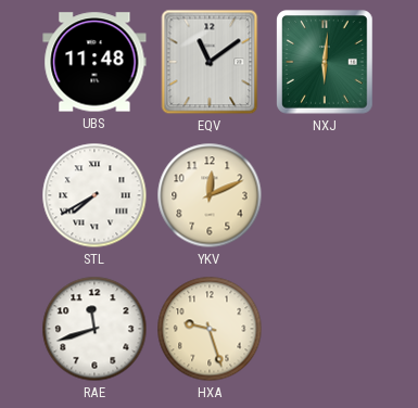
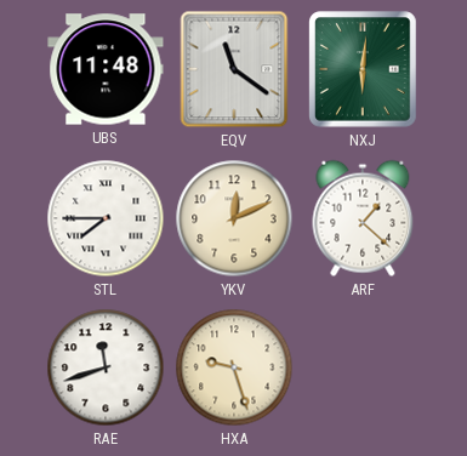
EQV: 11:09 -> 11:21 (234, 69)
STL: 7:40 -> 7:45 (106, 218)
ARF: none -> 1:22 (363, 218)
